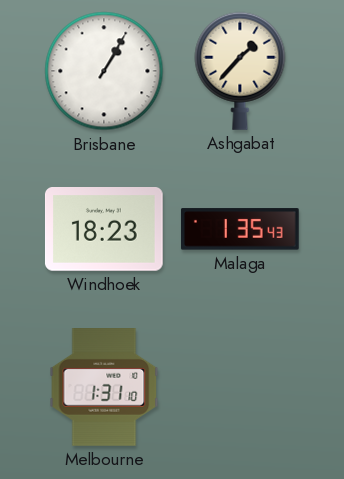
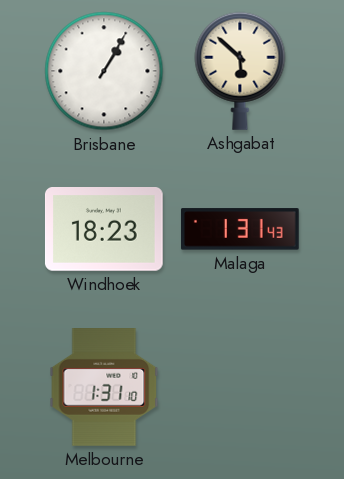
Ashgabat: 1:37 -> 5:52 (240, 71)
Malaga: 1:35 -> 1:31 (240, 229)
